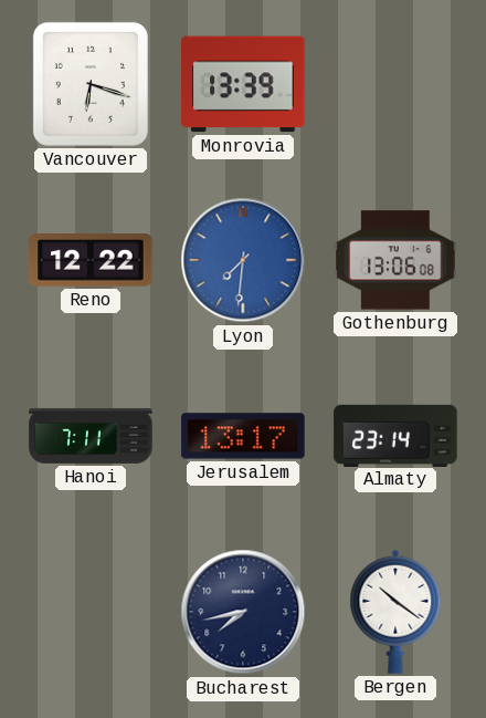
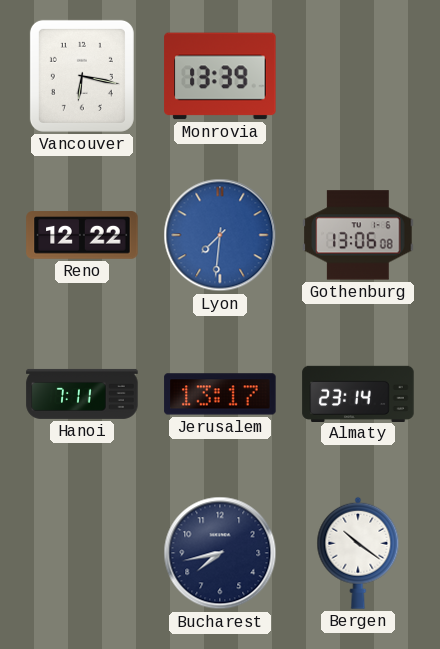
Vancouver: 6:18 -> 6:17 (82, 76)
